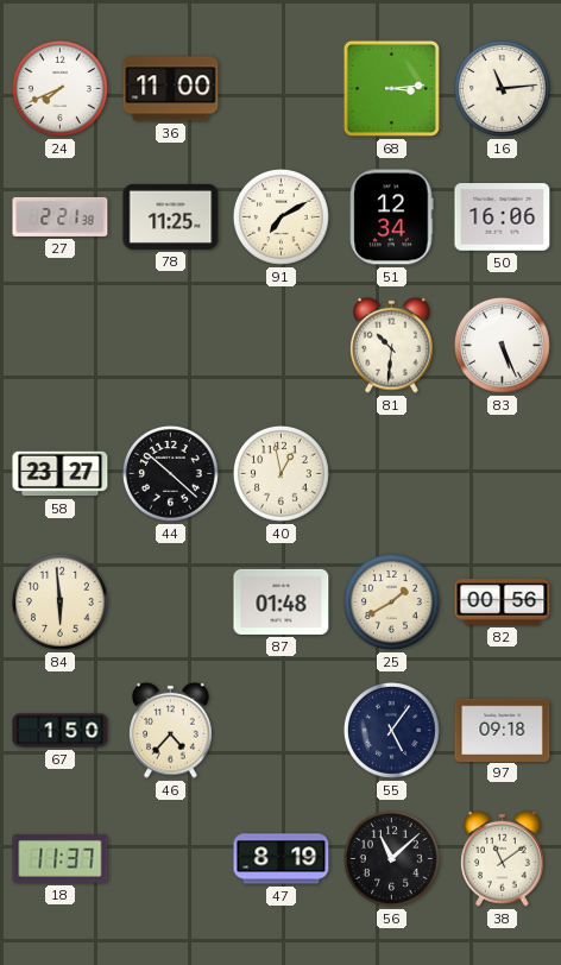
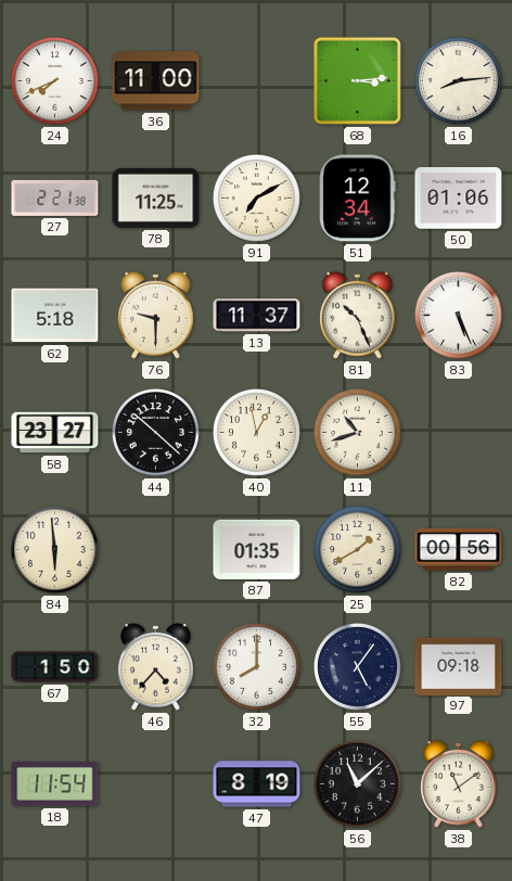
16: 11:14 -> 8:14 (459, 81)
50: 16:06 -> 01:06 (459, 199)
62: none -> 5:18 (55, 316)
76: none -> 9:30 (156, 315)
13: none -> 11:37 (257, 316)
81: 10:31 -> 10:26 (358, 315)
11: none -> 10:42 (358, 433)
87: 01:48 -> 01:35 (257, 549)
32: none -> 8:00 (257, 667)
18: 11:37 -> 11:54 (55, 784)
